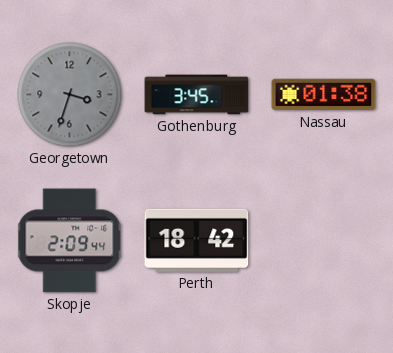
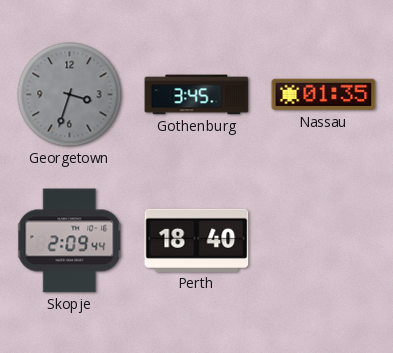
Nassau: 01:38 -> 01:35 (324, 95)
Perth: 18:42 -> 18:40 (197, 240)
